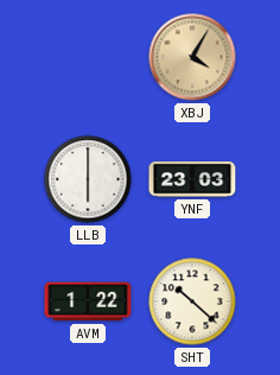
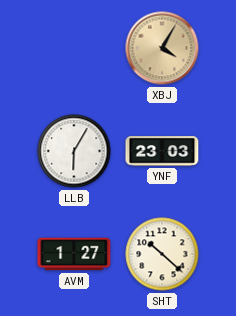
LLB: 6:00 -> 6:05 (74, 151)
AVM: 1:22 -> 1:27 (74, 254)
